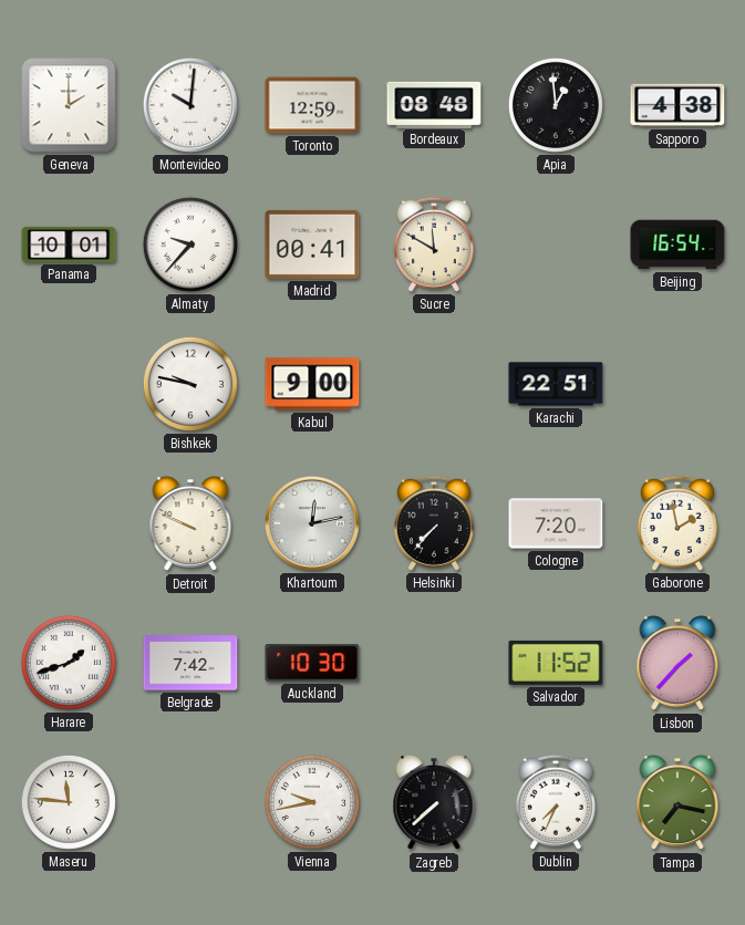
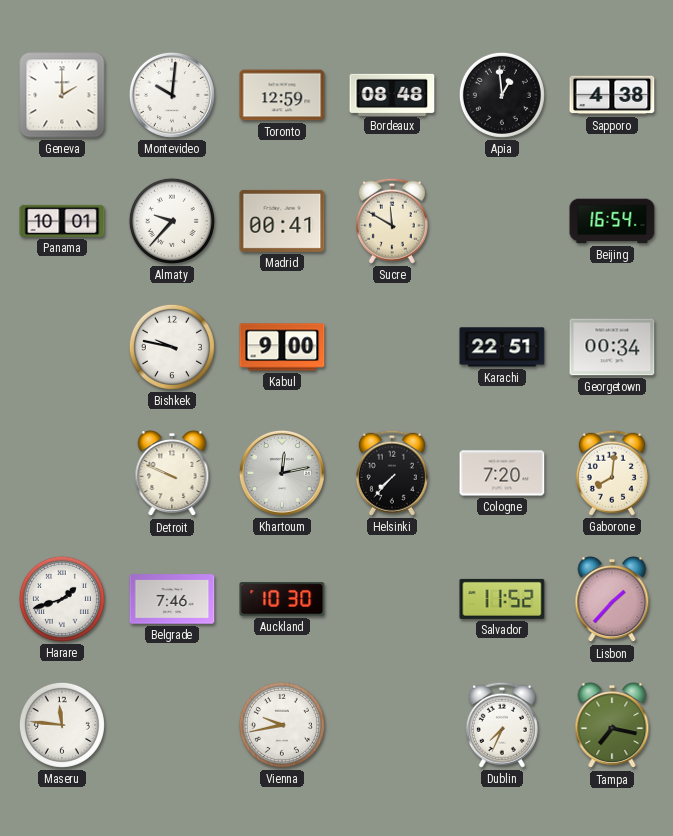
Georgetown: none -> 00:34 (612, 347)
Gaborone: 1:58 -> 8:01 (612, 473)
Belgrade: 7:42 -> 7:46 (172, 599)
Zagreb: 7:38 -> none (434, 803)
